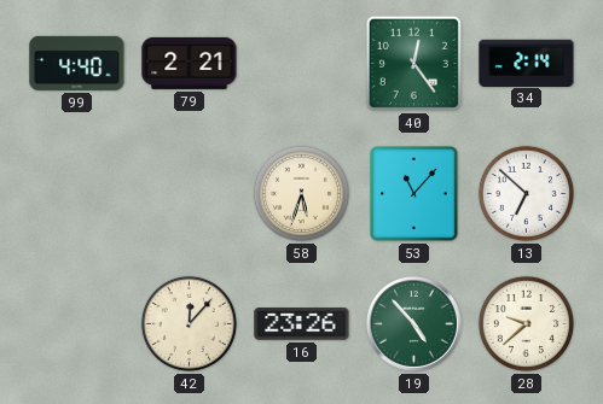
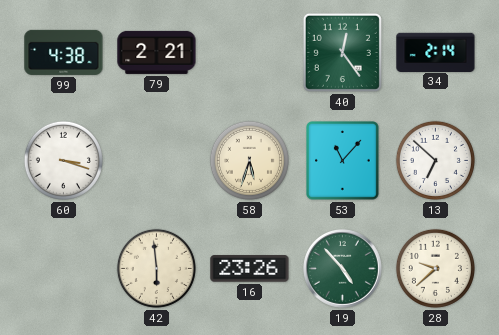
99: 4:40 -> 4:38 (64, 52)
60: none -> 3:18 (63, 160)
42: 12:07 -> 5:59 (156, 268)
